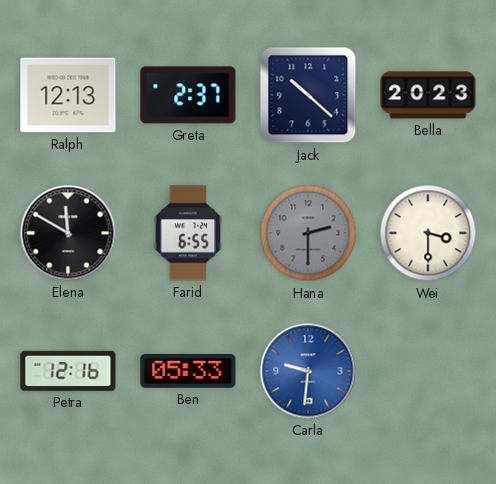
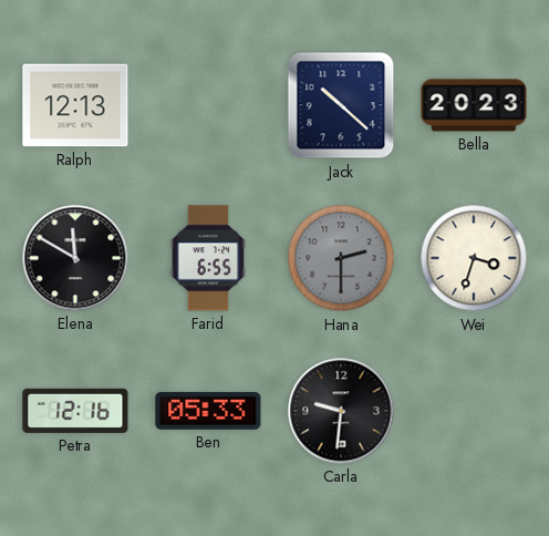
Greta: 2:37 -> none (188, 95)
Wei: 3:30 -> 3:33 (474, 258)
Carla dial: blue -> black (341, 411)
